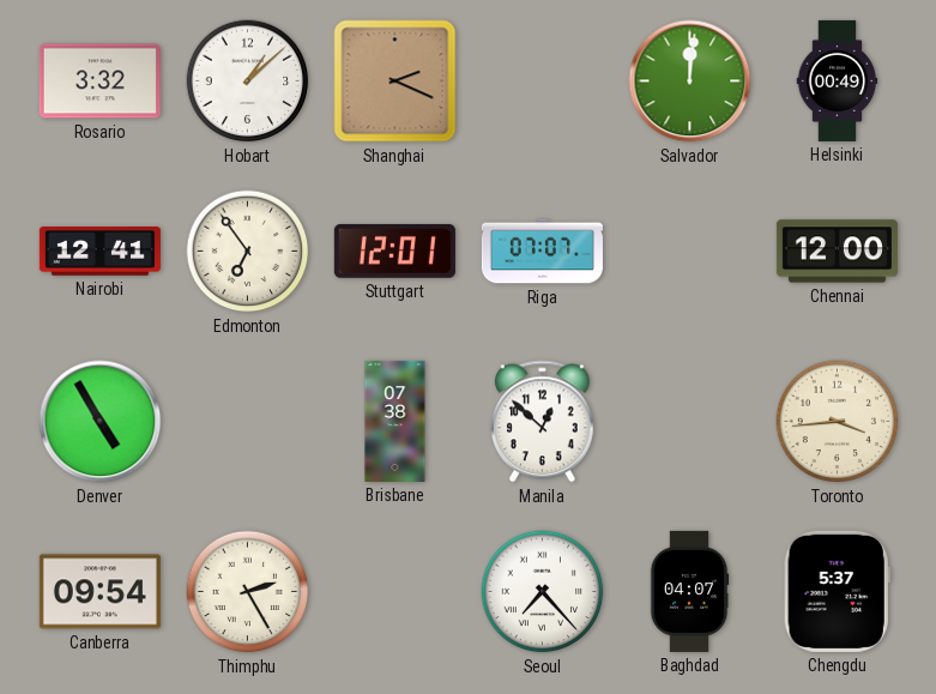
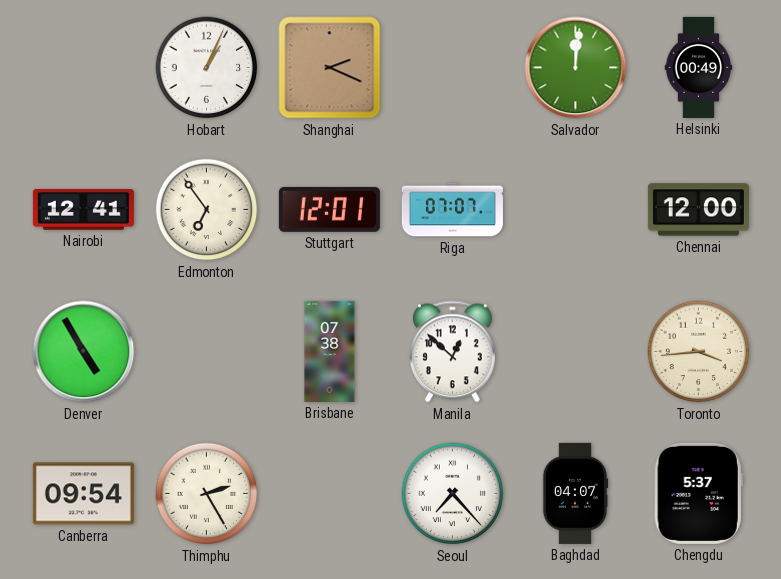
Rosario: 3:32 -> none (99, 82)
Hobart: 1:08 -> 1:04 (207, 68)
